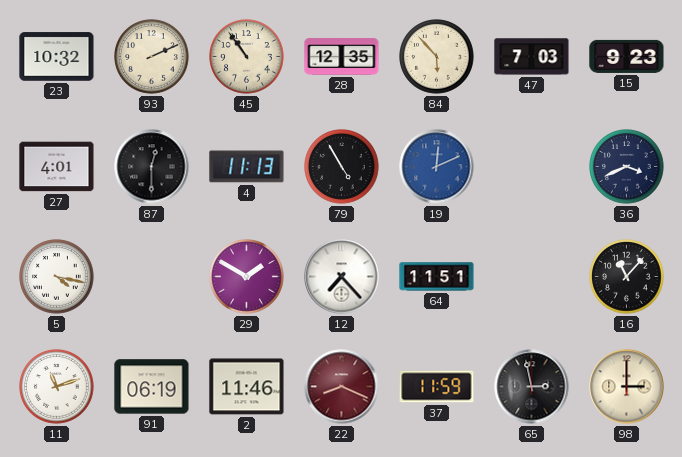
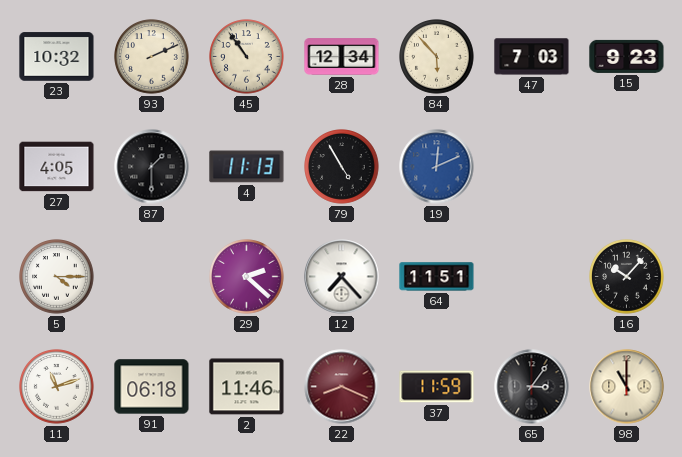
28: 12:35 -> 12:34 (342, 57)
27: 4:01 -> 4:05 (57, 167)
87: 12:30 -> 1:30 (152, 167)
36: 3:41 -> none (627, 167)
5: 4:17 -> 4:15 (57, 277)
29: 1:50 -> 2:22 (247, 277)
16: 11:07 -> 10:07 (627, 277)
91: 06:19 -> 06:18 (152, 387)
65: 2:58 -> 3:06 (532, 387)
98: 3:00 -> 11:00 (627, 387)
